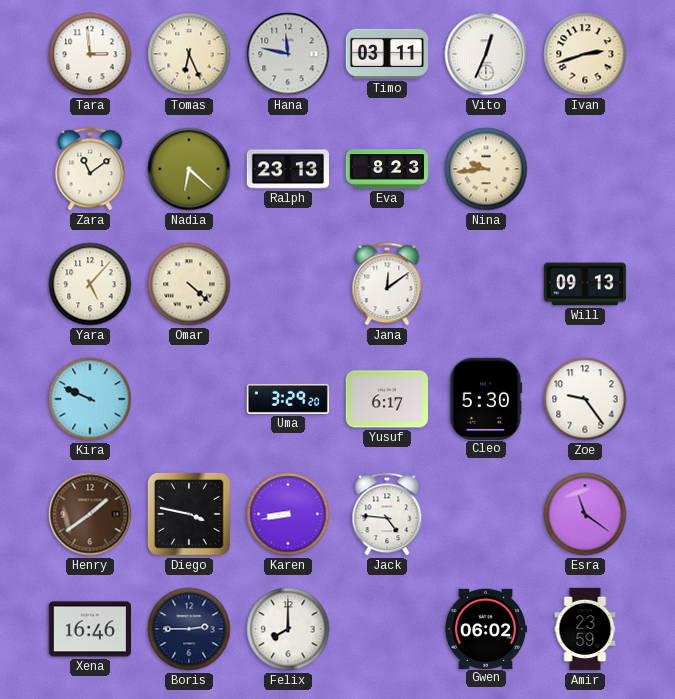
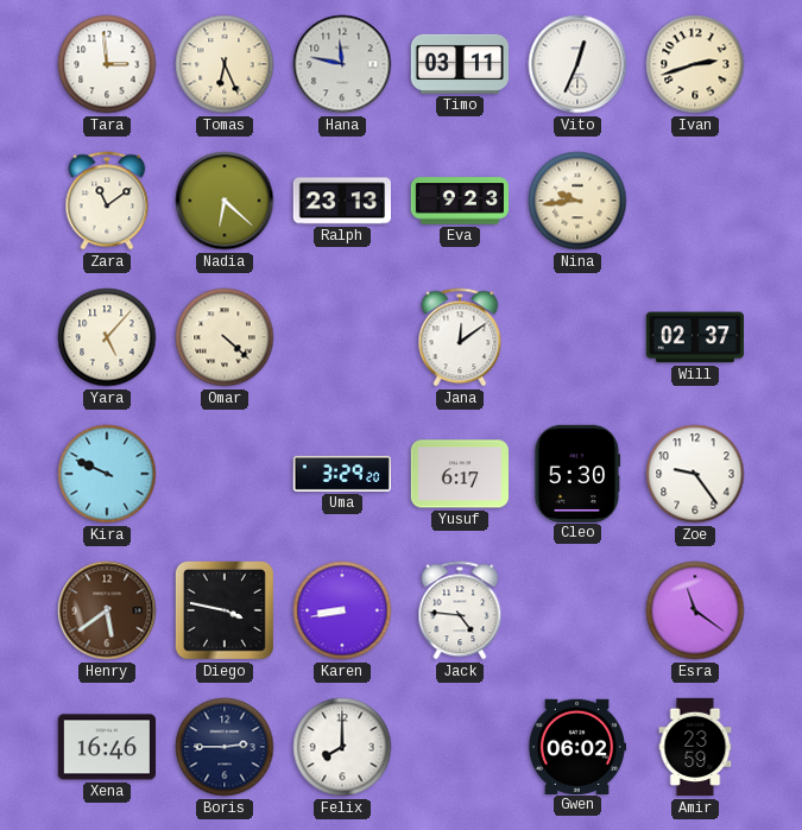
Eva: 8:23 -> 9:23 (459, 201)
Will: 09:13 -> 02:37 (694, 337)
Henry: 1:39 -> 5:39 (107, 610)
